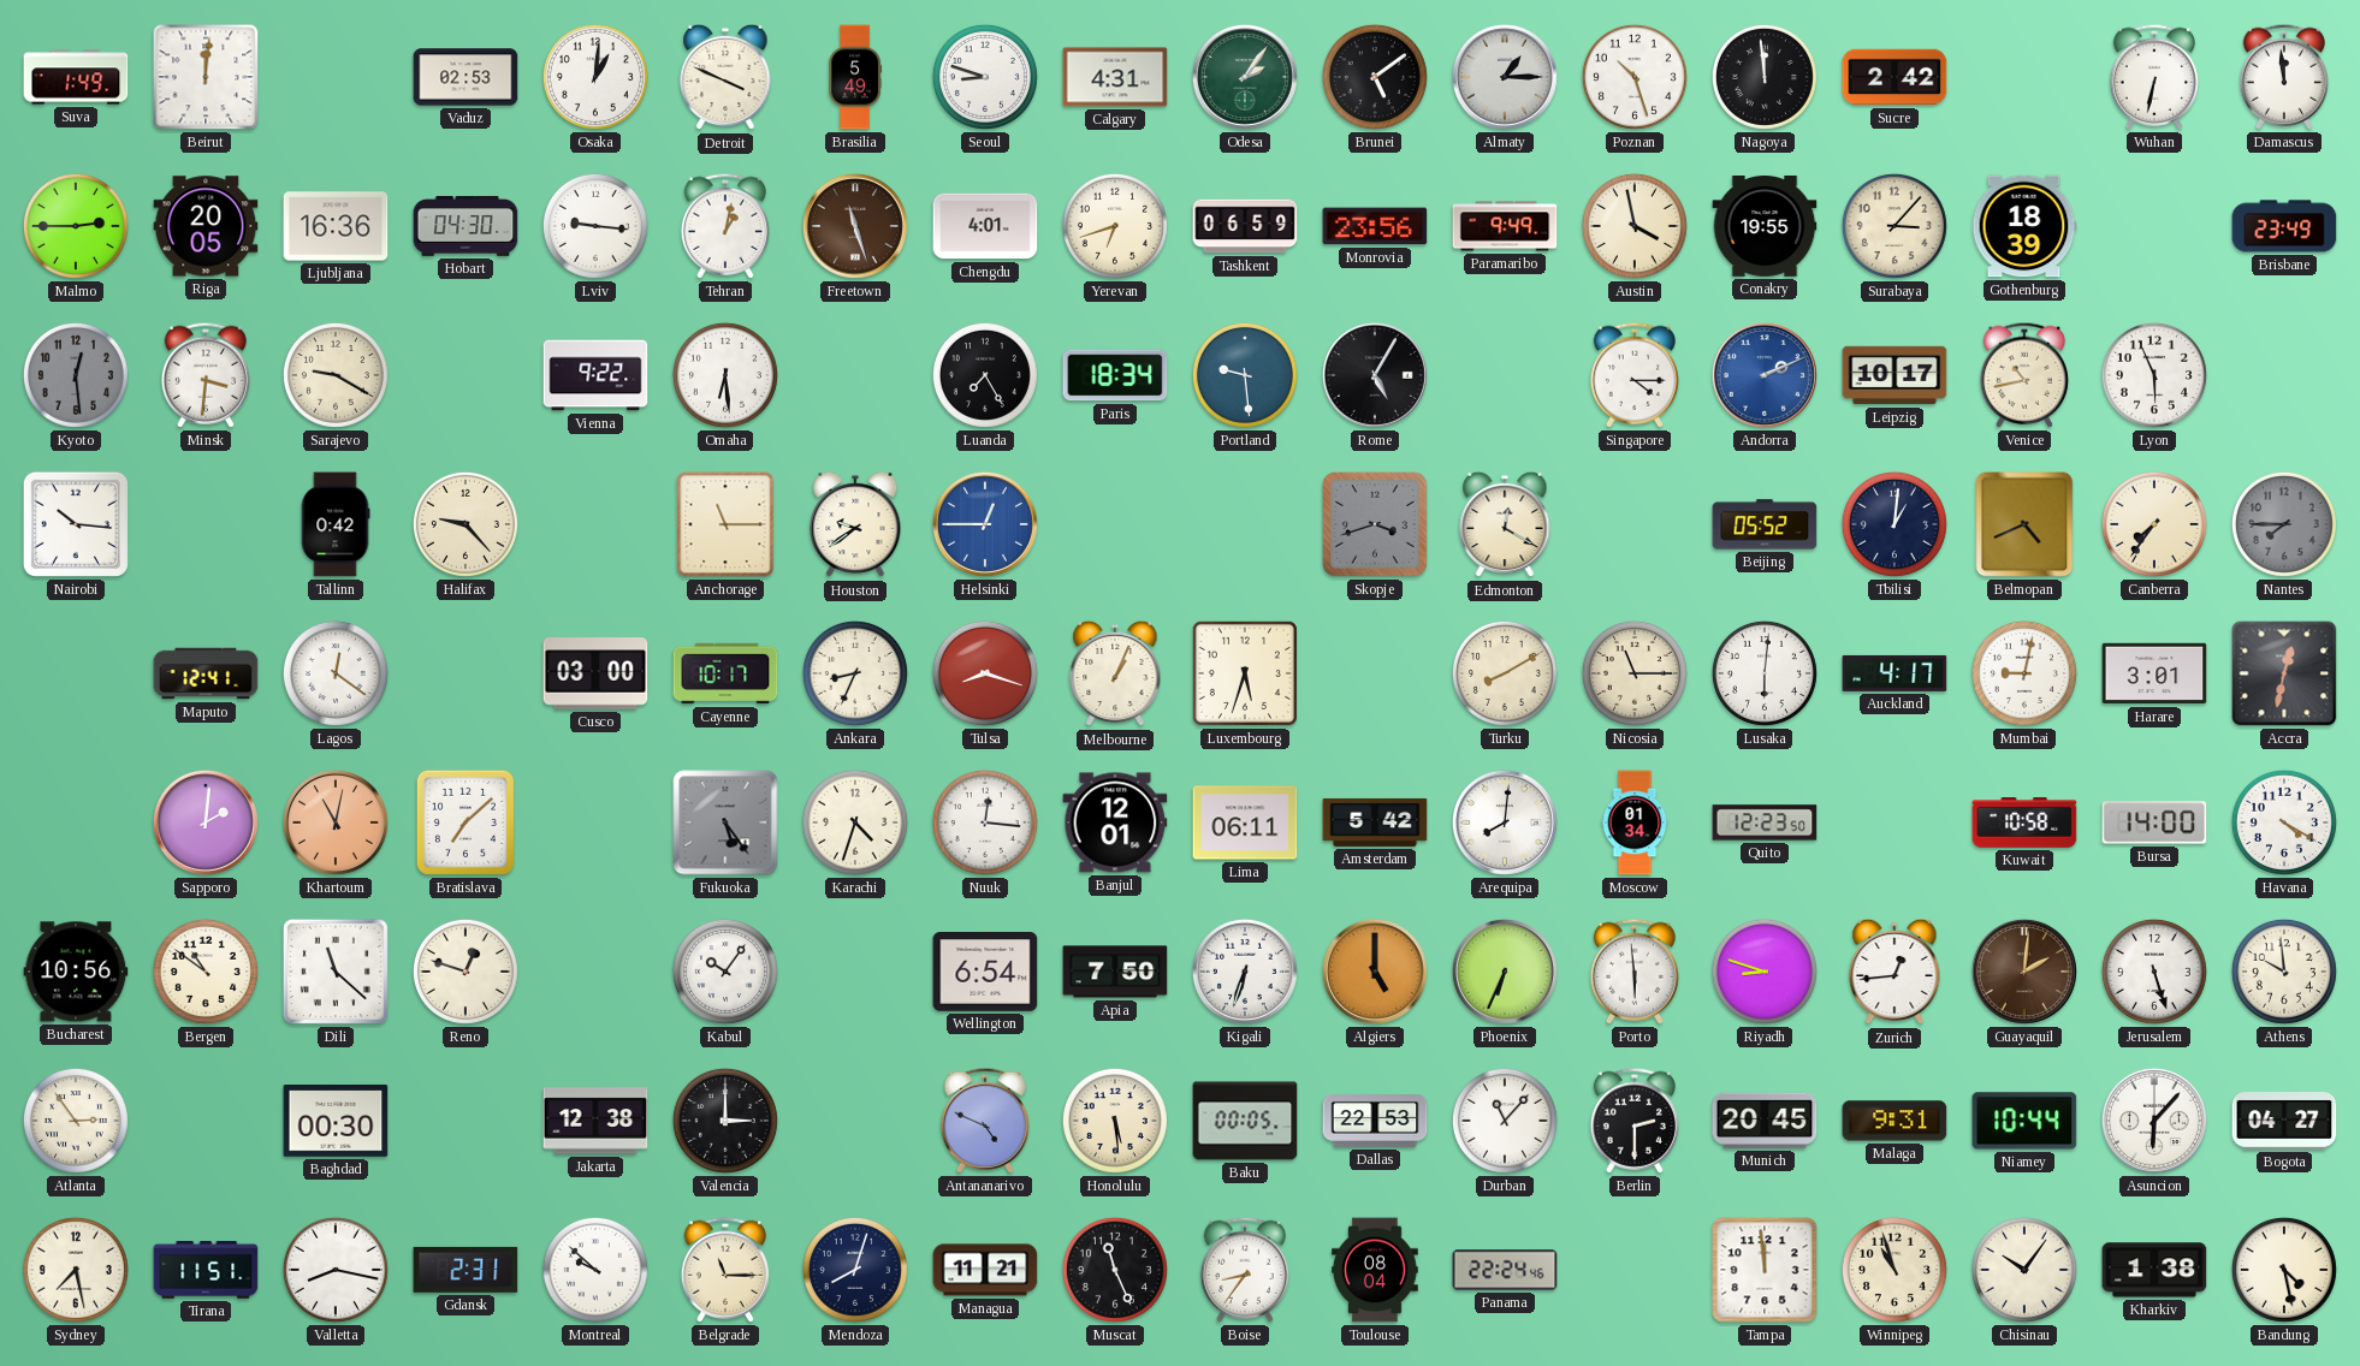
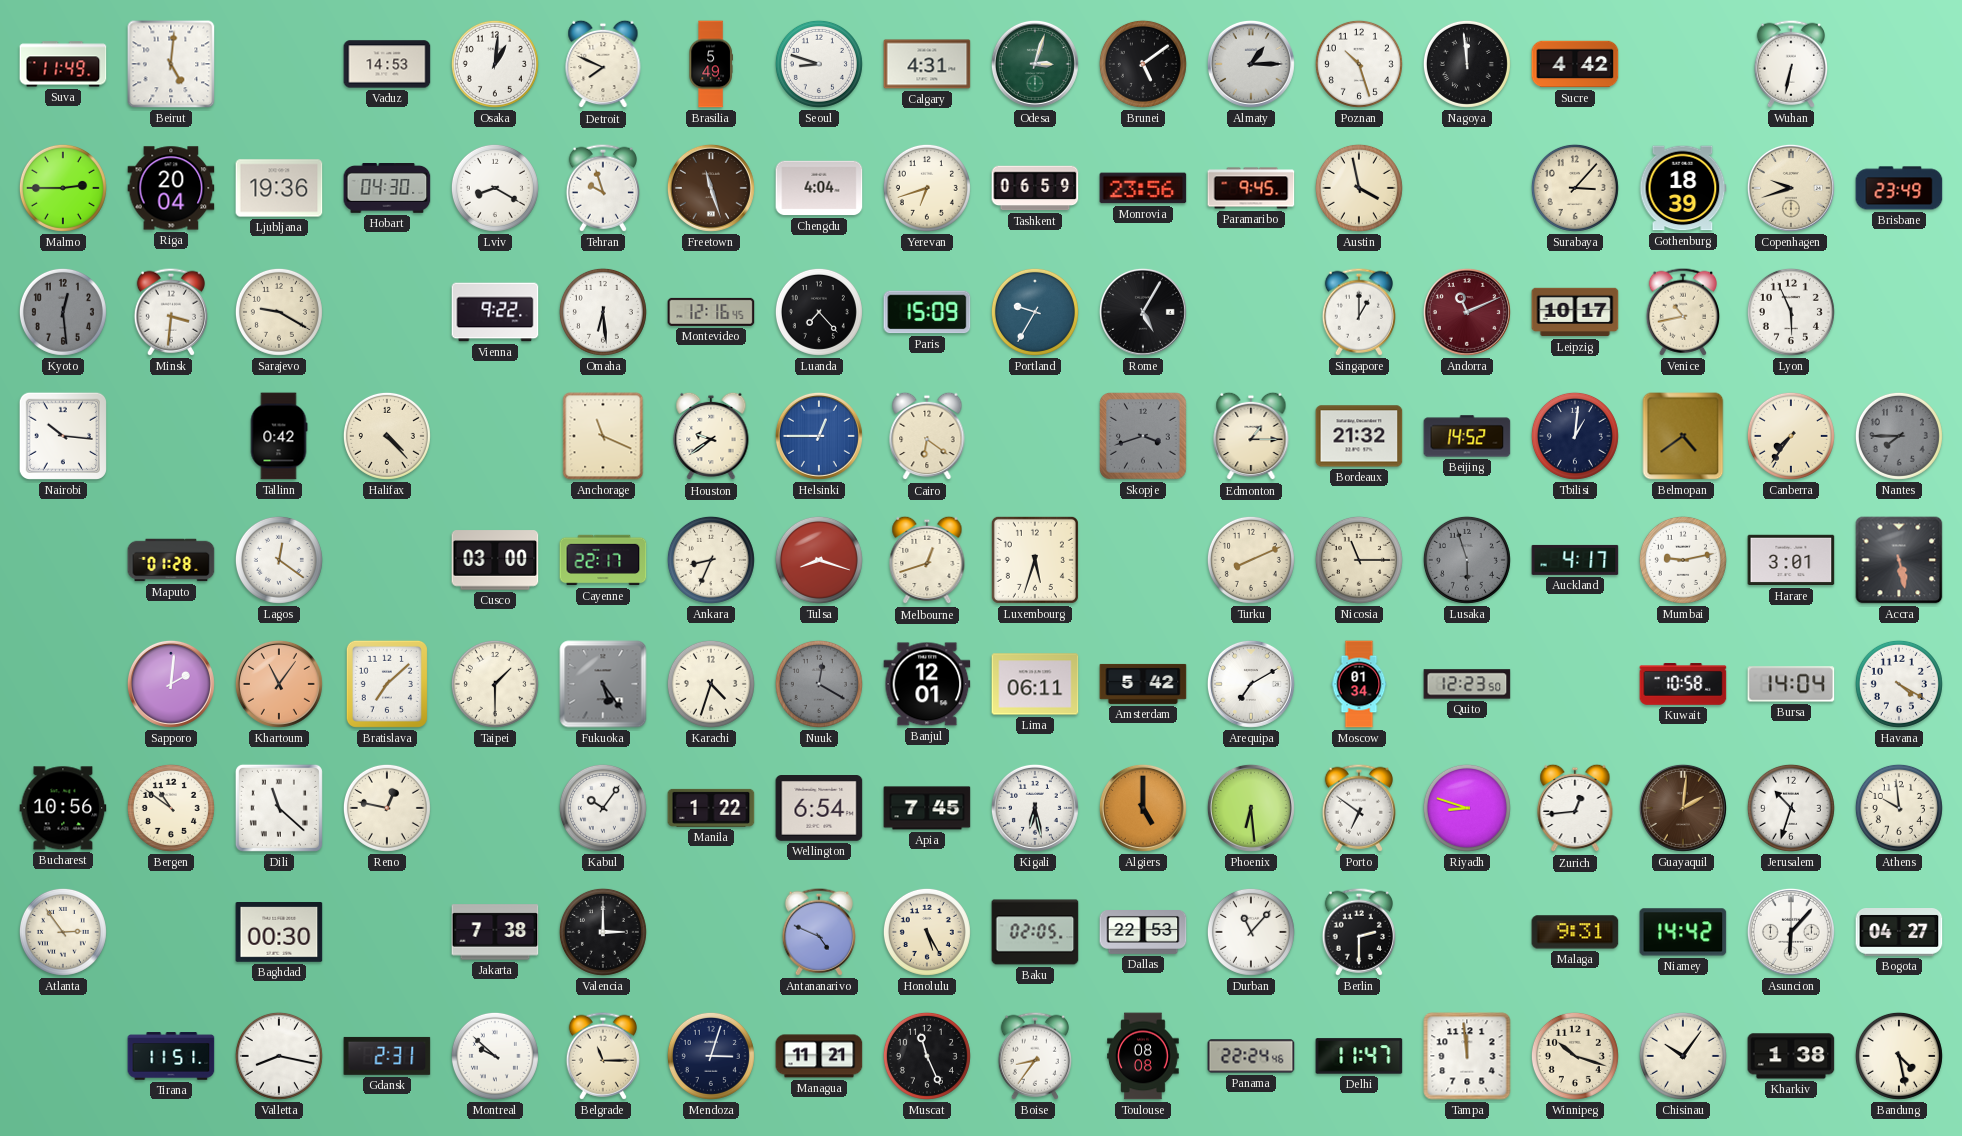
Suva: 1:49 -> 11:49 (63, 64)
Beirut: 12:01 -> 5:01 (171, 64)
Vaduz: 02:53 -> 14:53 (387, 64)
Detroit: 3:49 -> 7:49 (603, 64)
Odesa: 2:06 -> 3:03 (1035, 64)
Sucre: 2:42 -> 4:42 (1575, 64)
Damascus: 11:59 -> none (2284, 77)
Riga: 20:05 -> 20:04 (171, 188)
Ljubljana: 16:36 -> 19:36 (279, 188)
Lviv: 9:16 -> 8:20 (495, 188)
Tehran: 1:02 -> 9:57 (603, 188)
Chengdu: 4:01 -> 4:04 (819, 188)
Paramaribo: 9:49 -> 9:45 (1251, 188)
Conakry: 19:55 -> none (1765, 226)
Copenhagen: none -> 9:42 (1791, 188)
Montevideo: none -> 12:16 (711, 312)
Luanda: 7:25 -> 7:23 (819, 312)
Paris: 18:34 -> 15:09 (927, 312)
Portland: 9:29 -> 9:35 (1035, 312)
Singapore: 4:15 -> 1:00 (1359, 312)
Andorra: 2:11 -> 11:11 (1467, 312)
Andorra dial: blue -> burgundy (1467, 312)
Halifax: 9:23 -> 4:23 (387, 436)
Anchorage: 11:15 -> 11:19 (603, 436)
Cairo: none -> 6:21 (927, 436)
Edmonton: 12:20 -> 1:15 (1251, 436)
Bordeaux: none -> 21:32 (1359, 436)
Beijing: 05:52 -> 14:52 (1467, 436)
Belmopan: 4:41 -> 4:39 (1683, 436)
Maputo: 12:41 -> 01:28 (171, 560)
Cayenne: 10:17 -> 22:17 (603, 560)
Melbourne: 1:04 -> 12:42 (927, 560)
Turku: 8:10 -> 8:11 (1251, 560)
Lusaka: 6:01 -> 5:57 (1467, 560)
Lusaka dial: white -> grey (1467, 560)
Mumbai: 9:02 -> 9:13 (1683, 560)
Accra: 12:32 -> 5:28 (1899, 560)
Khartoum: 11:02 -> 11:06 (279, 684)
Taipei: none -> 1:30 (495, 684)
Nuuk: 12:16 -> 12:20 (819, 684)
Nuuk dial: white -> grey (819, 684)
Arequipa: 8:01 -> 7:10 (1251, 684)
Bursa: 14:00 -> 14:04 (1791, 684)
Reno: 12:48 -> 12:47 (387, 808)
Manila: none -> 1:22 (711, 808)
Apia: 7:50 -> 7:45 (927, 808)
Kigali: 6:33 -> 6:28 (1035, 808)
Phoenix: 6:34 -> 6:29 (1251, 808)
Porto: 5:59 -> 6:51 (1359, 808)
Jerusalem: 5:27 -> 10:33 (1791, 808)
Jakarta: 12:38 -> 7:38 (495, 932)
Honolulu: 5:29 -> 5:25 (927, 932)
Baku: 00:05 -> 02:05 (1035, 932)
Munich: 20:45 -> none (1765, 1121)
Niamey: 10:44 -> 14:42 (1683, 932)
Sydney: 7:28 -> none (76, 1270)
Mendoza: 8:03 -> 3:03 (711, 1056)
Toulouse: 08:04 -> 08:08 (1143, 1056)
Delhi: none -> 11:47 (1359, 1056)
Winnipeg: 10:57 -> 10:18 (1575, 1056)
